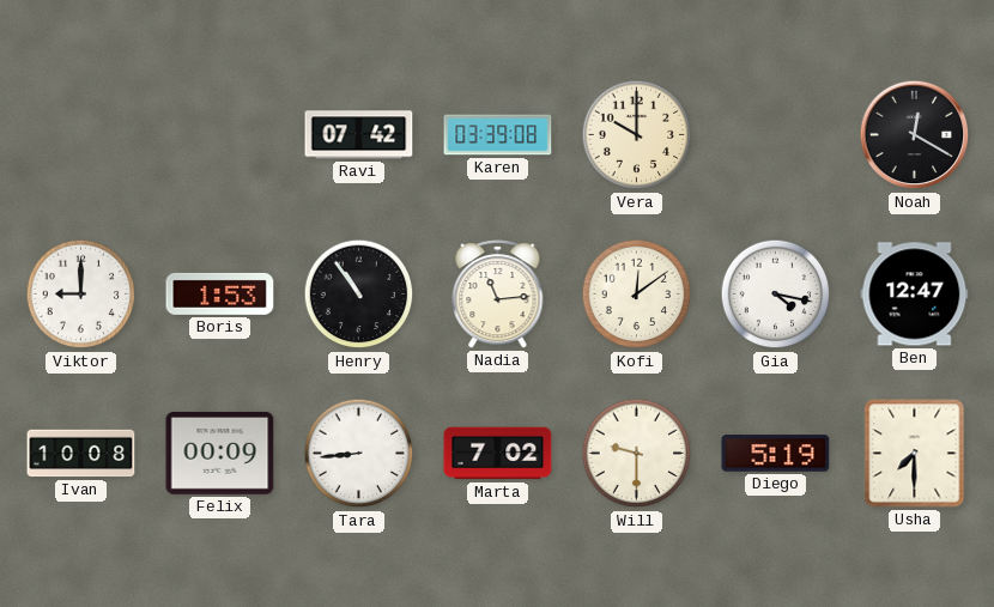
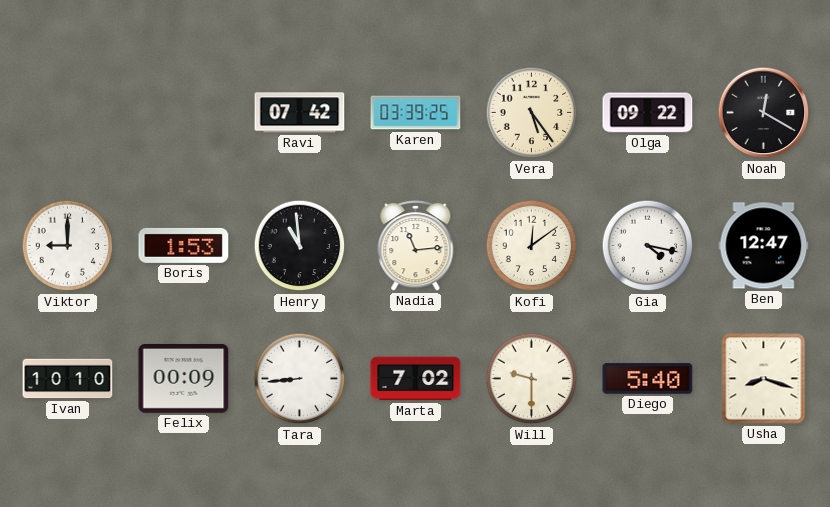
Karen: 03:39:08 -> 03:39:25 (416, 113)
Vera: 10:00 -> 5:24 (532, 113)
Olga: none -> 09:22 (648, 113)
Henry: 10:54 -> 10:59 (300, 246)
Ivan: 10:08 -> 10:10 (68, 379)
Diego: 5:19 -> 5:40 (648, 379)
Usha: 7:30 -> 8:18 (764, 379)
